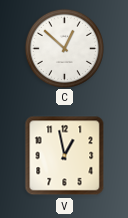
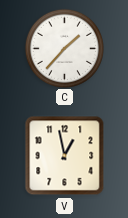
C: 12:52 -> 1:37 (64, 48)
